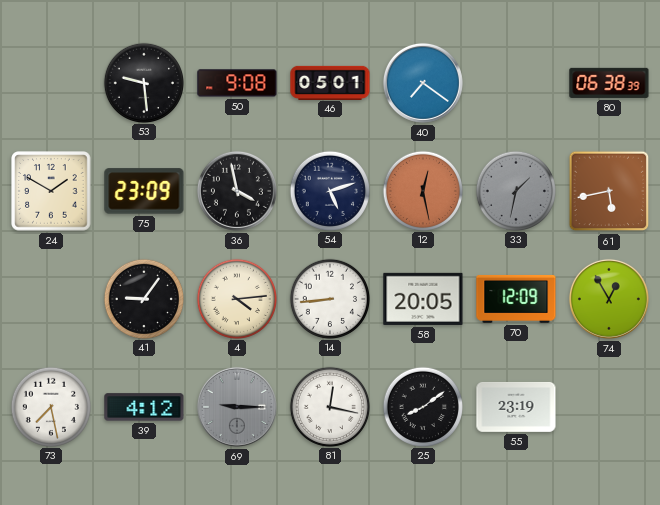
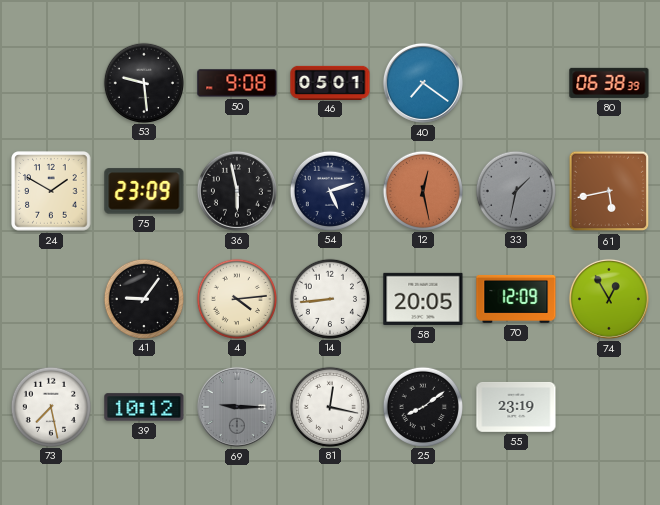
36: 3:58 -> 5:58 (237, 191)
39: 4:12 -> 10:12 (144, 407)
